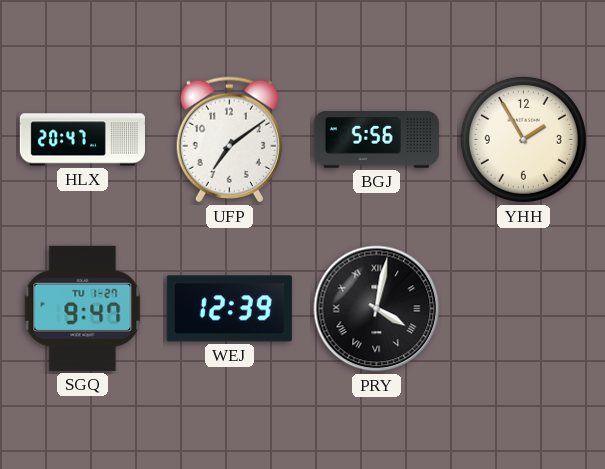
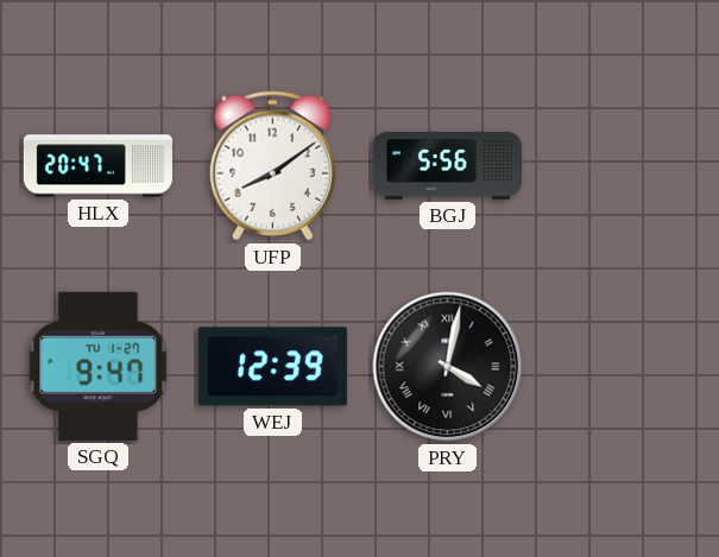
UFP: 7:09 -> 8:09 (272, 166)
YHH: 1:55 -> none (523, 139)
